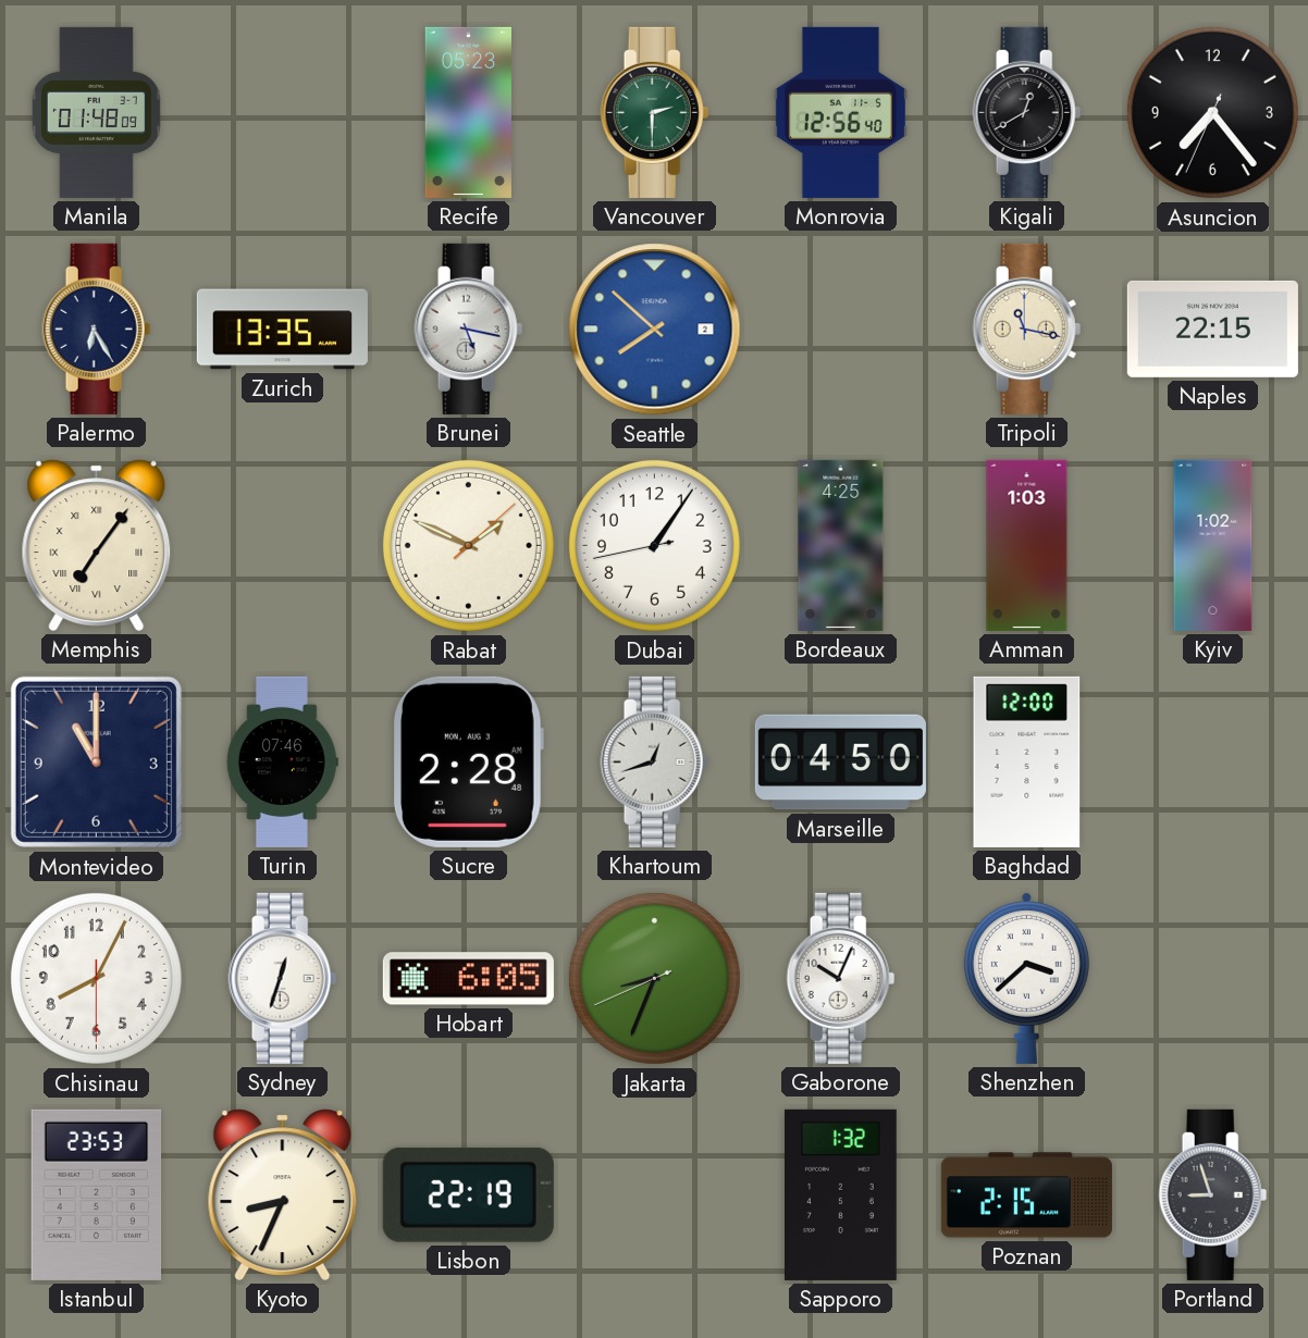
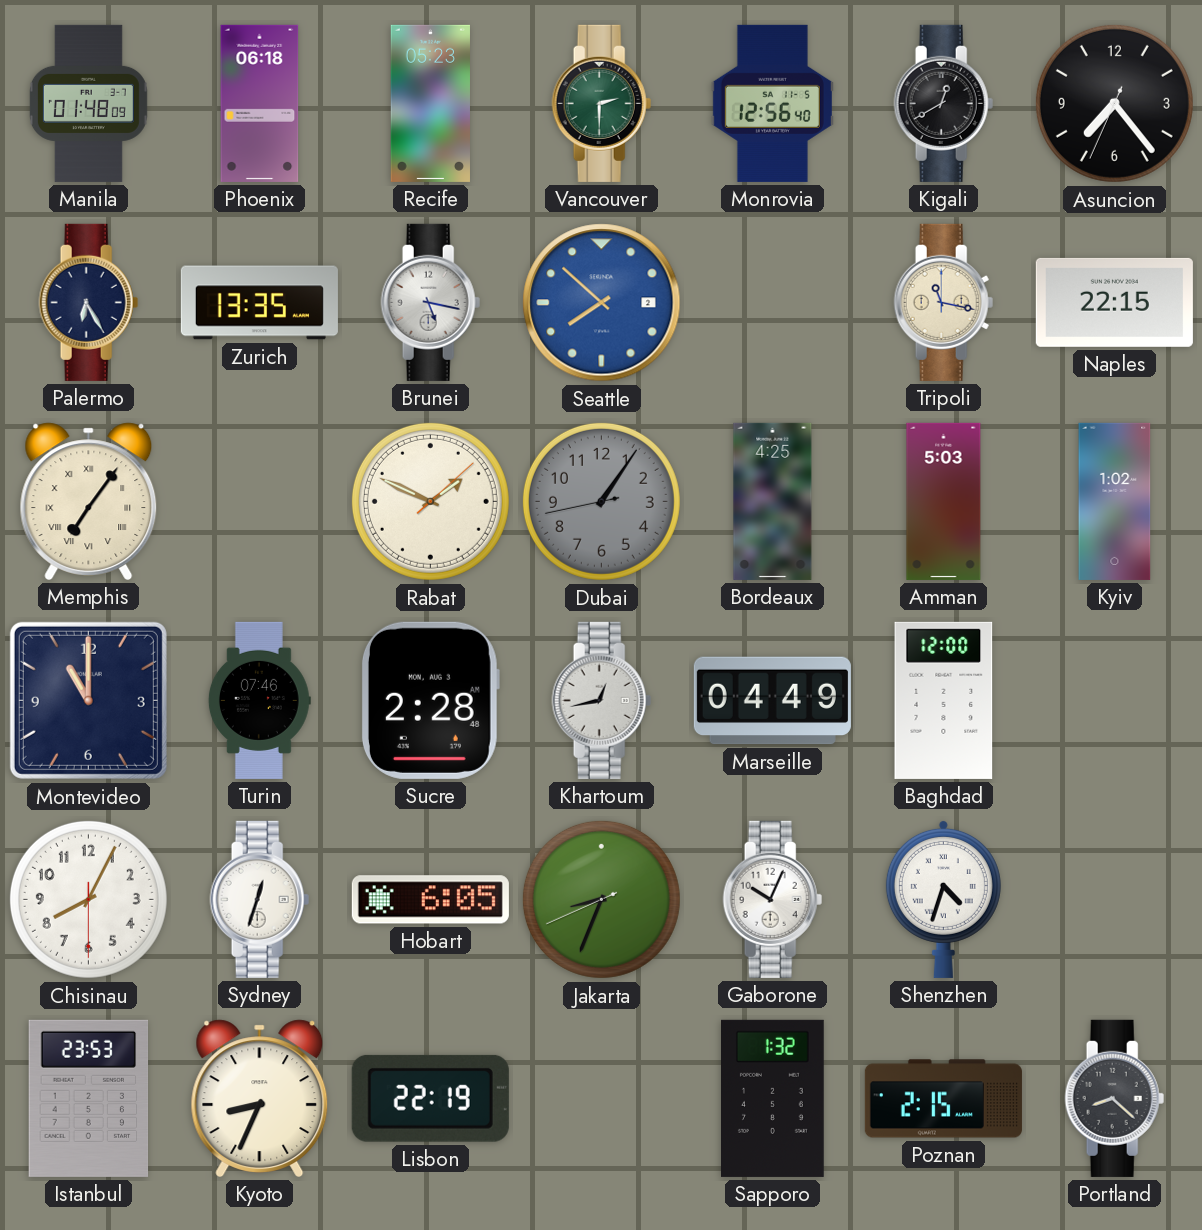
Phoenix: none -> 06:18 (260, 103)
Dubai dial: white -> grey (601, 501)
Amman: 1:03 -> 5:03 (944, 501)
Khartoum: 12:42 -> 12:43 (602, 700)
Marseille: 04:50 -> 04:49 (772, 701)
Shenzhen: 3:38 -> 4:33 (943, 899)
Portland: 8:57 -> 8:22 (1115, 1098)
